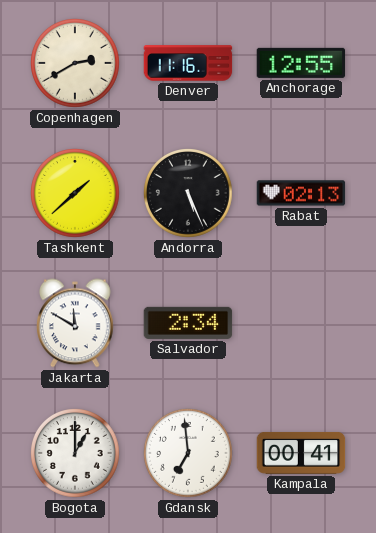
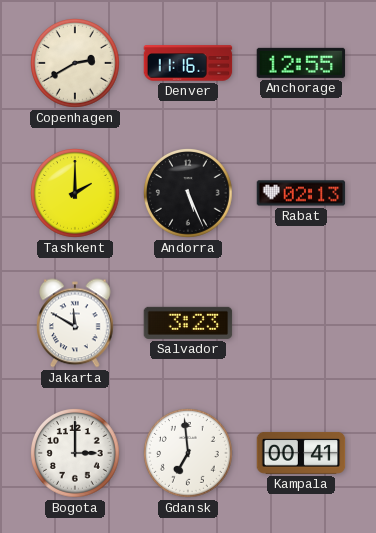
Tashkent: 1:38 -> 2:00 (76, 194)
Salvador: 2:34 -> 3:23 (188, 323)
Bogota: 1:00 -> 3:00 (76, 454)
